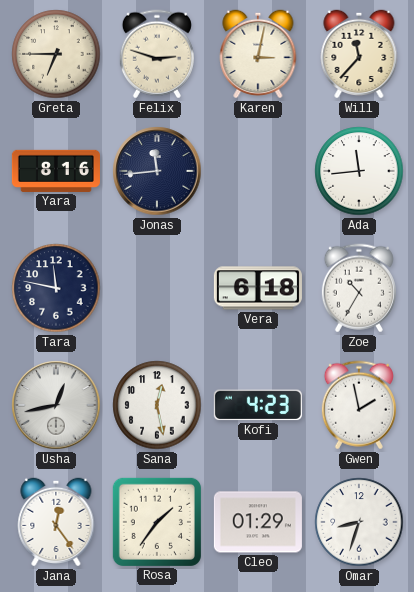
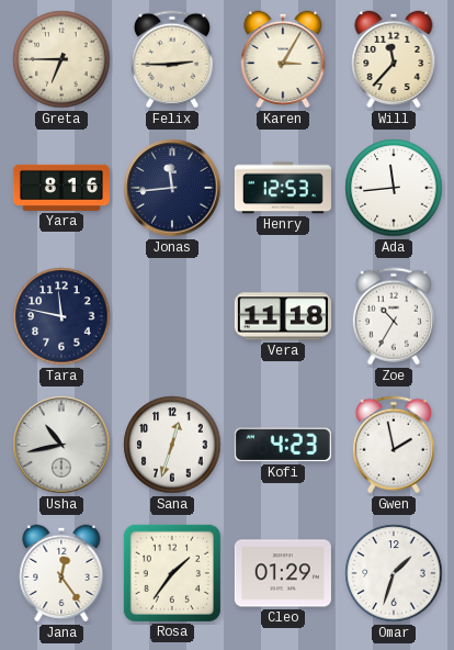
Felix: 2:48 -> 2:45 (172, 59)
Karen: 3:02 -> 3:05 (283, 59)
Henry: none -> 12:53 (283, 188)
Vera: 6:18 -> 11:18 (283, 316)
Usha: 12:43 -> 10:43 (61, 445)
Sana: 12:28 -> 12:33 (172, 445)
Omar: 8:33 -> 1:33 (394, 573)
